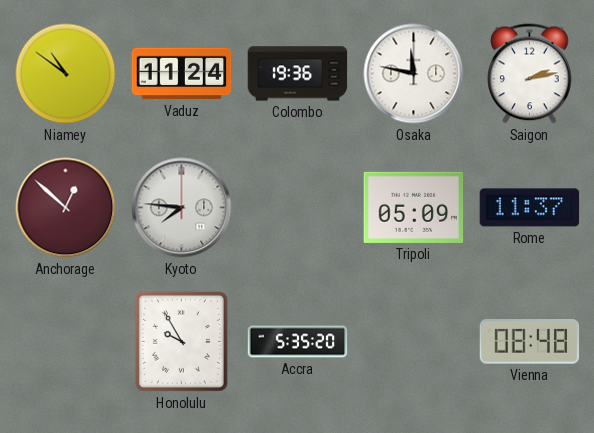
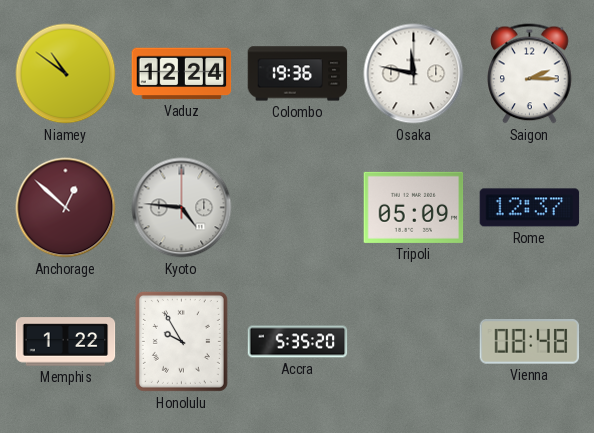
Vaduz: 11:24 -> 12:24 (182, 74)
Saigon: 2:13 -> 2:15 (530, 74)
Kyoto: 7:46 -> 4:46 (182, 208)
Rome: 11:37 -> 12:37 (530, 208)
Memphis: none -> 1:22 (66, 342)
